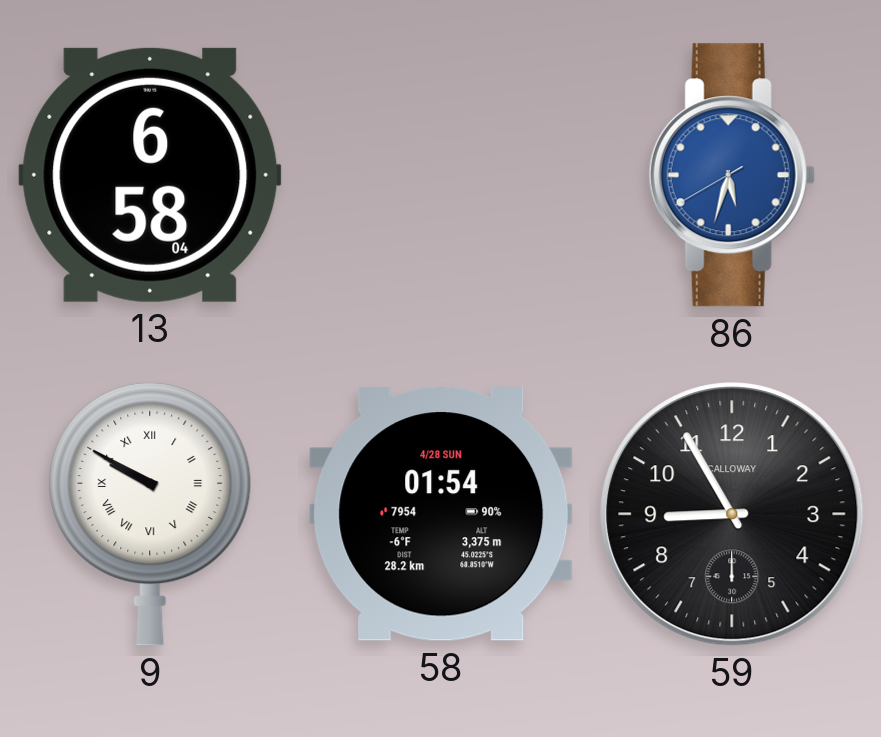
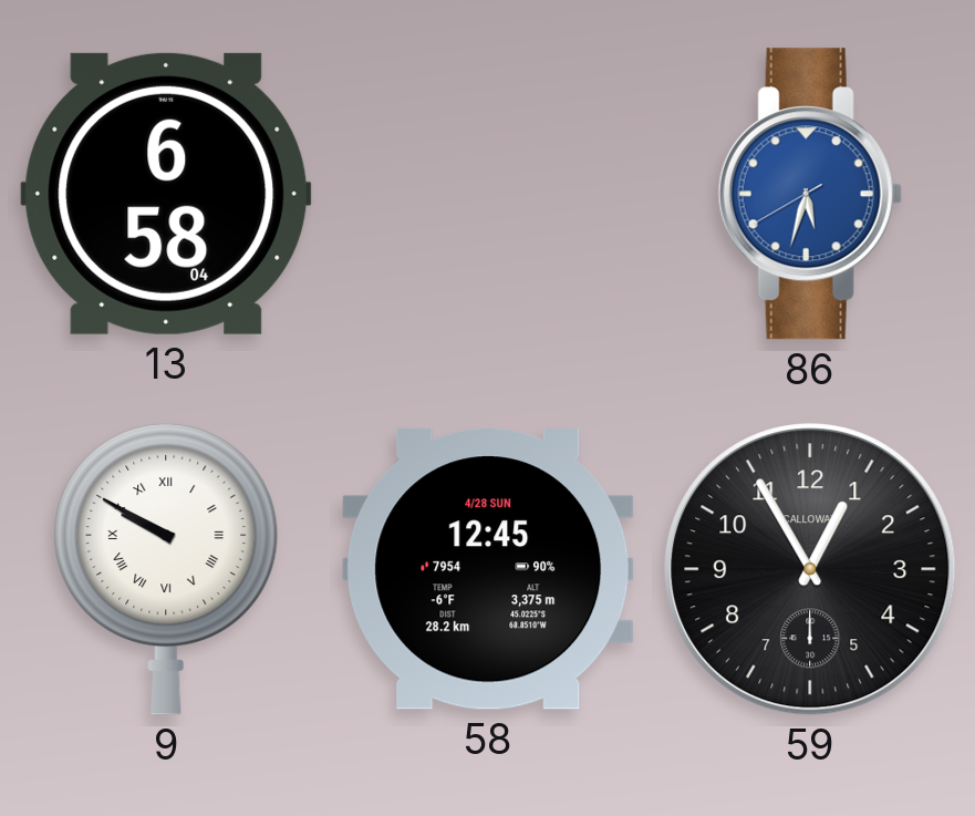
58: 01:54 -> 12:45 (488, 569)
59: 8:55 -> 12:55 (810, 569)
